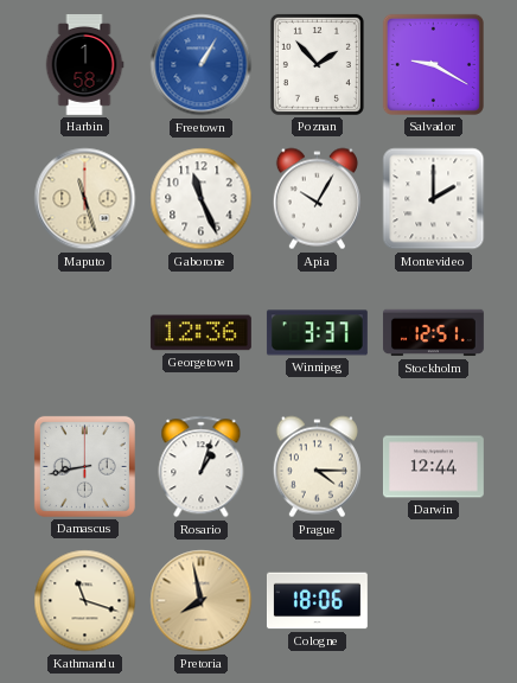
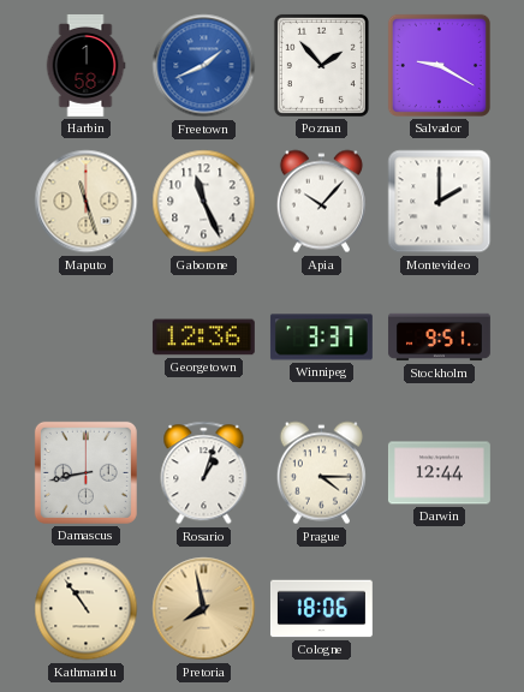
Freetown: 1:05 -> 1:41 (204, 66)
Apia: 10:05 -> 10:07 (321, 202)
Stockholm: 12:51 -> 9:51 (439, 338)
Kathmandu: 11:18 -> 10:54 (87, 609)
